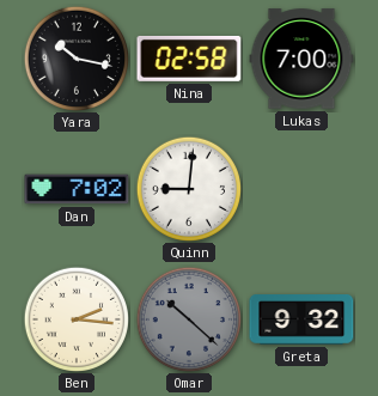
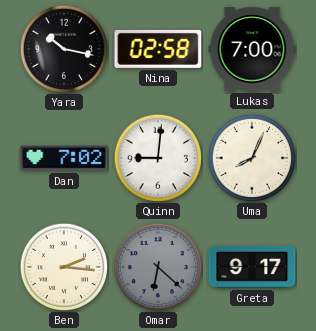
Uma: none -> 8:04 (251, 157)
Omar: 10:22 -> 6:22 (157, 266)
Greta: 9:32 -> 9:17 (252, 268)
